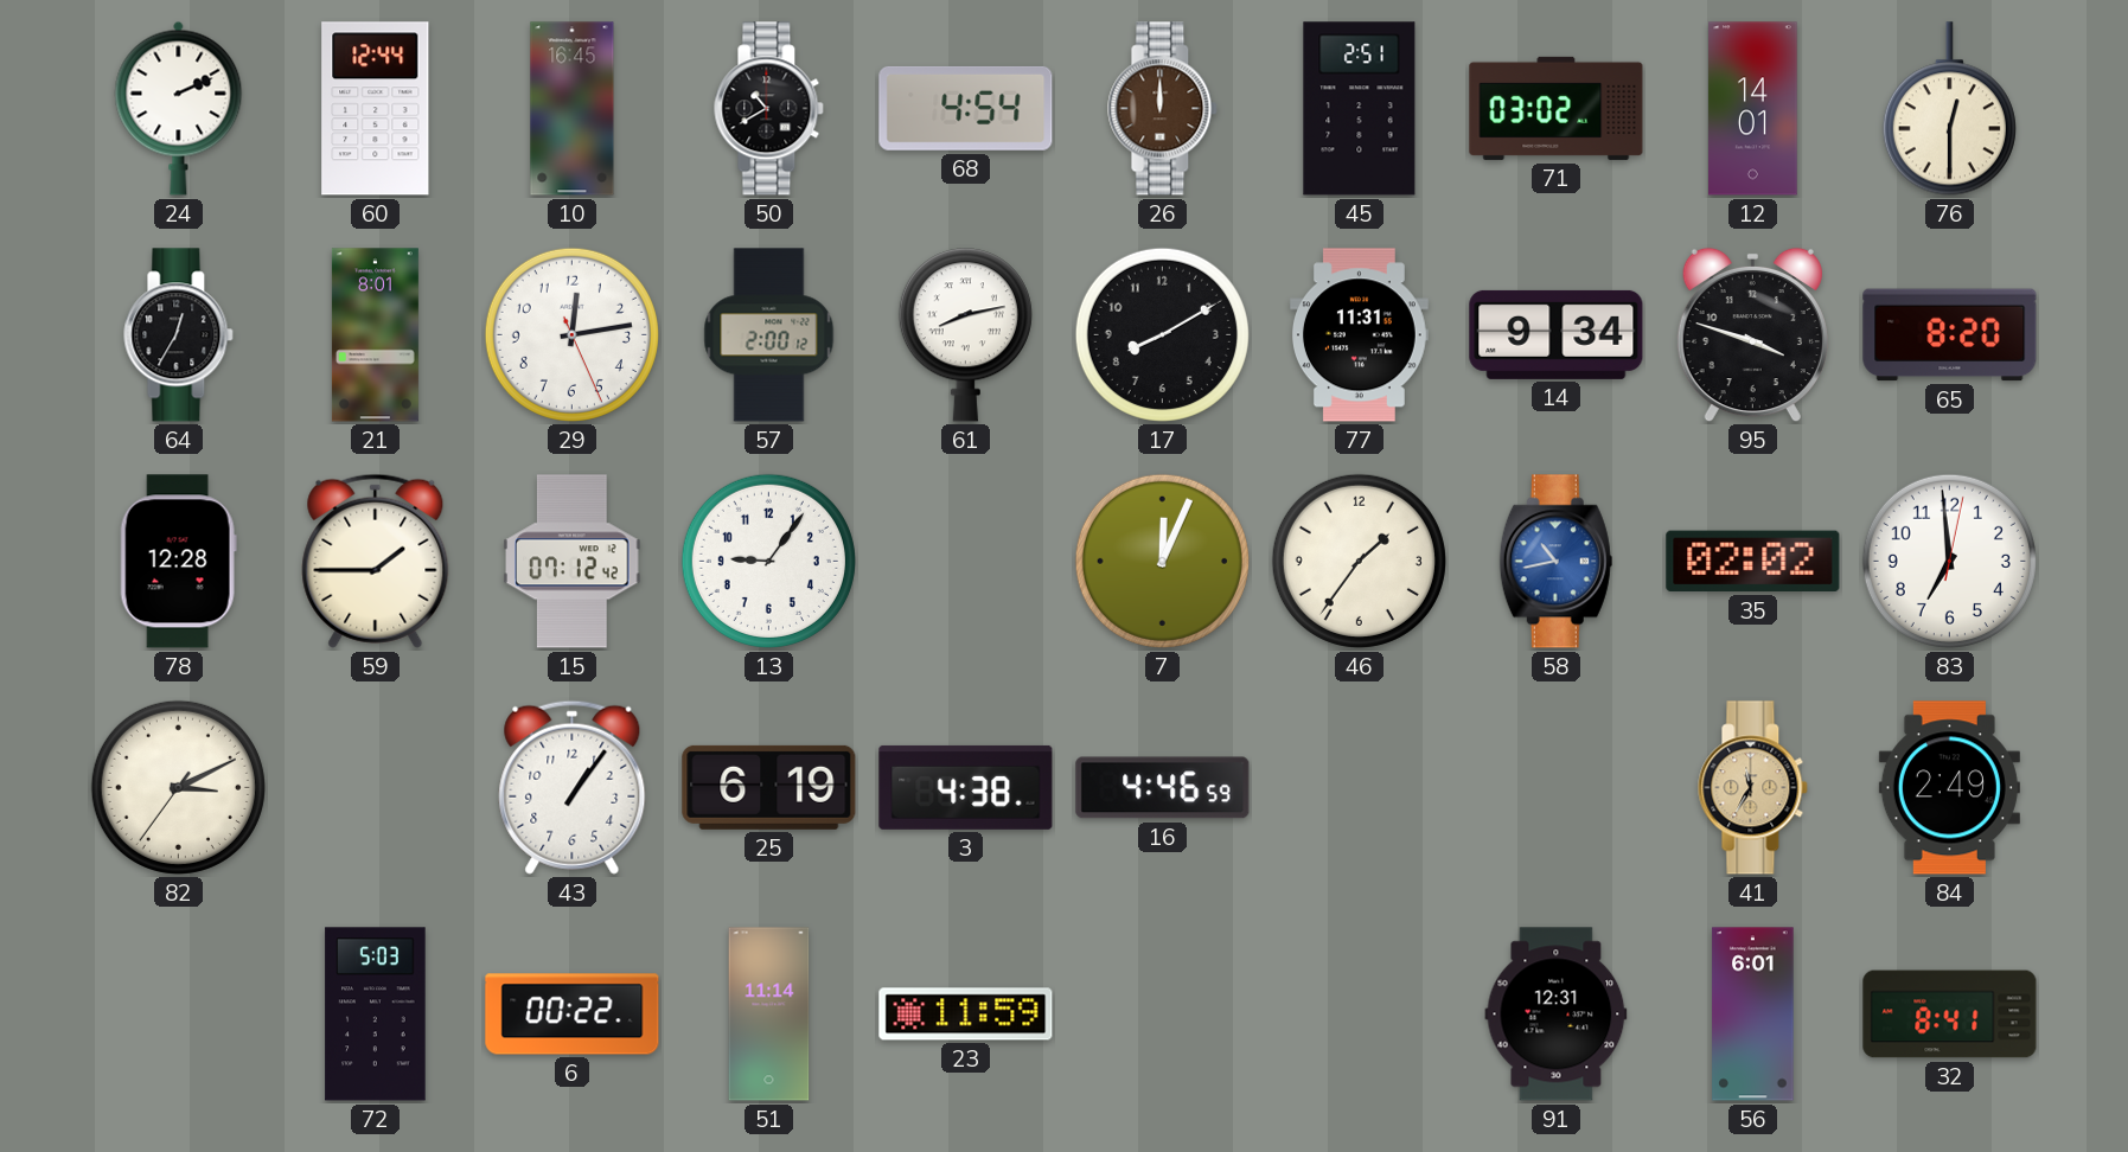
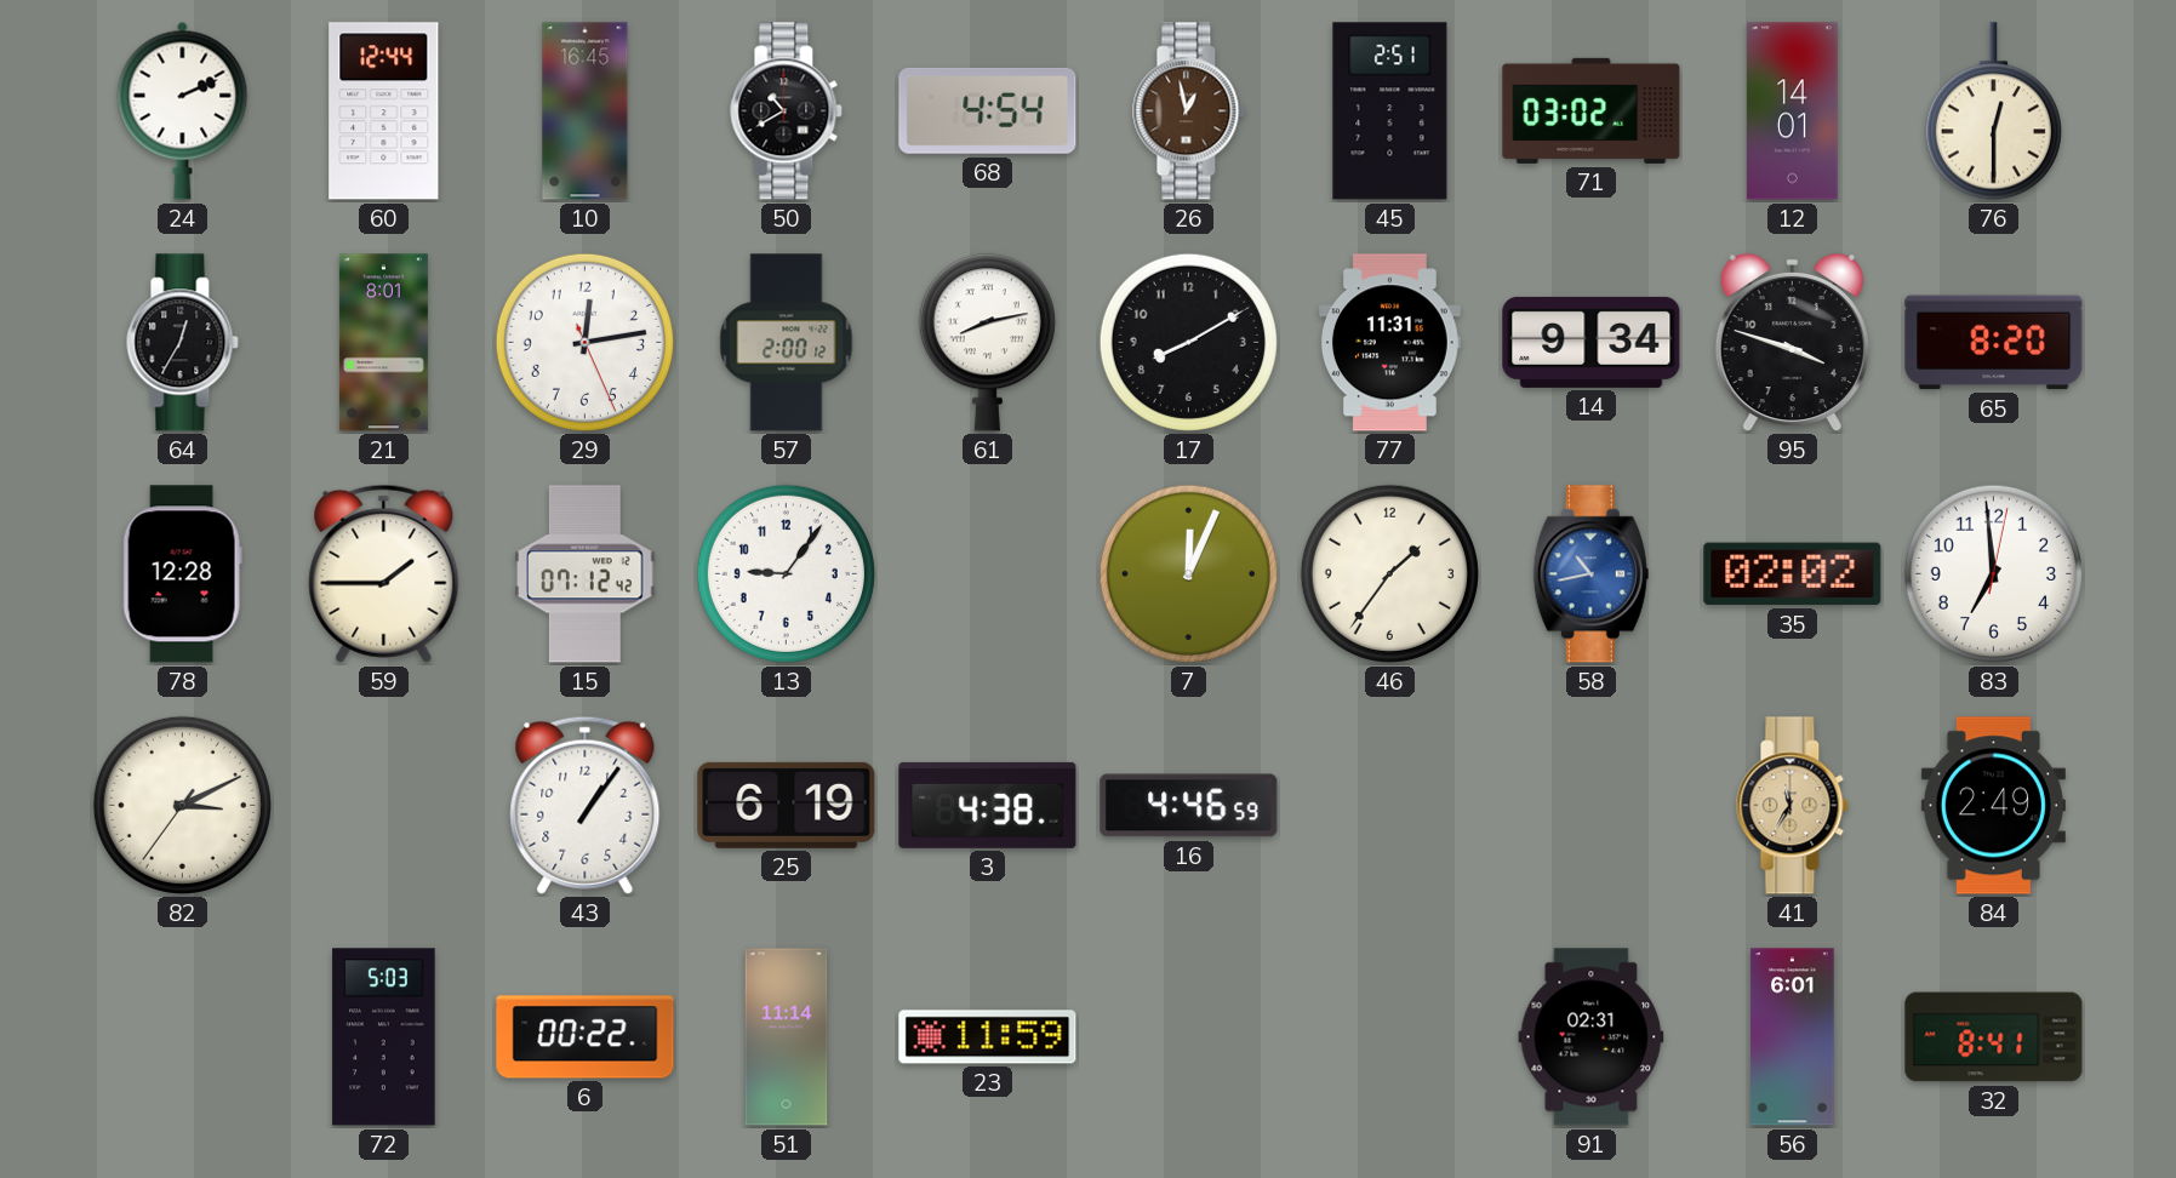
26: 12:00 -> 12:58 (1189, 111)
91: 12:31 -> 02:31 (1592, 1037)
